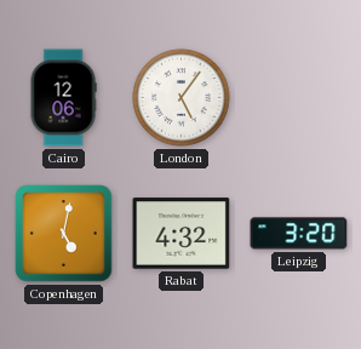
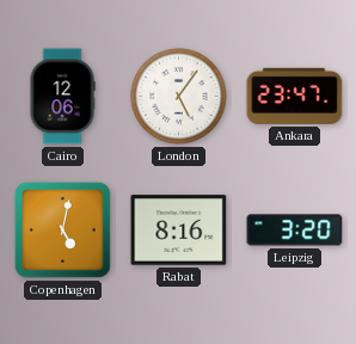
Ankara: none -> 23:47 (295, 96)
Rabat: 4:32 -> 8:16 (179, 231)
